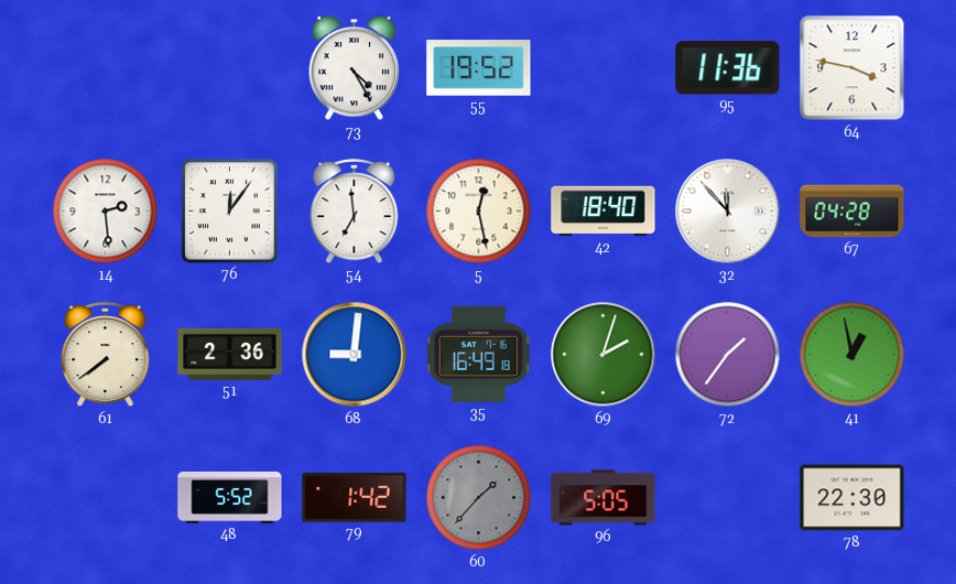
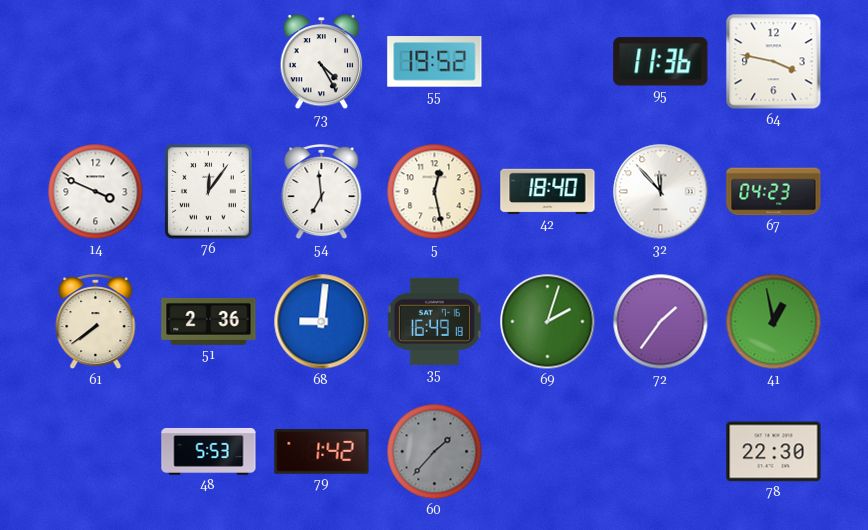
14: 2:29 -> 3:49 (96, 192)
67: 04:28 -> 04:23 (774, 192)
48: 5:52 -> 5:53 (209, 451)
96: 5:05 -> none (604, 498)
